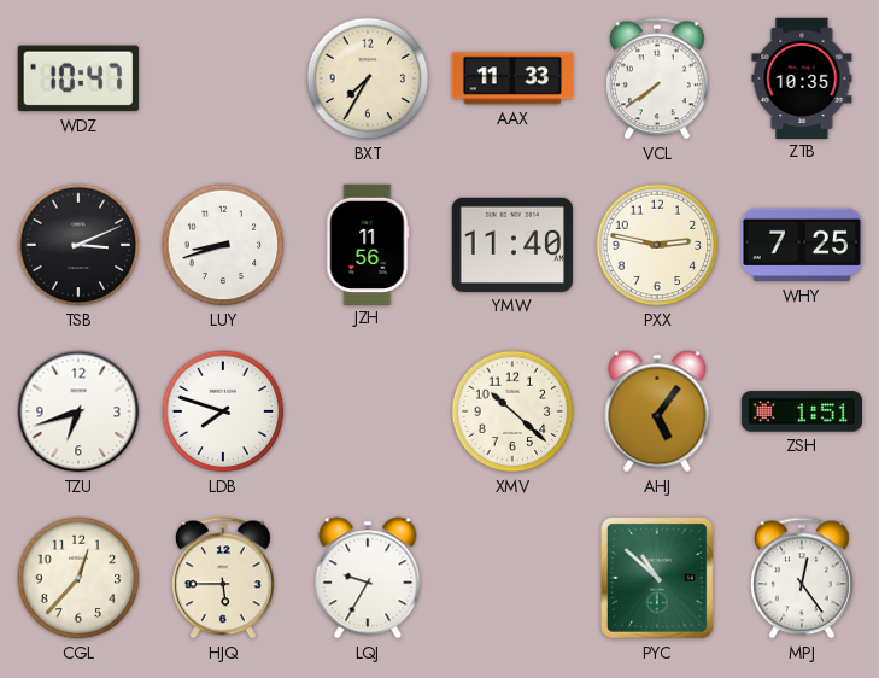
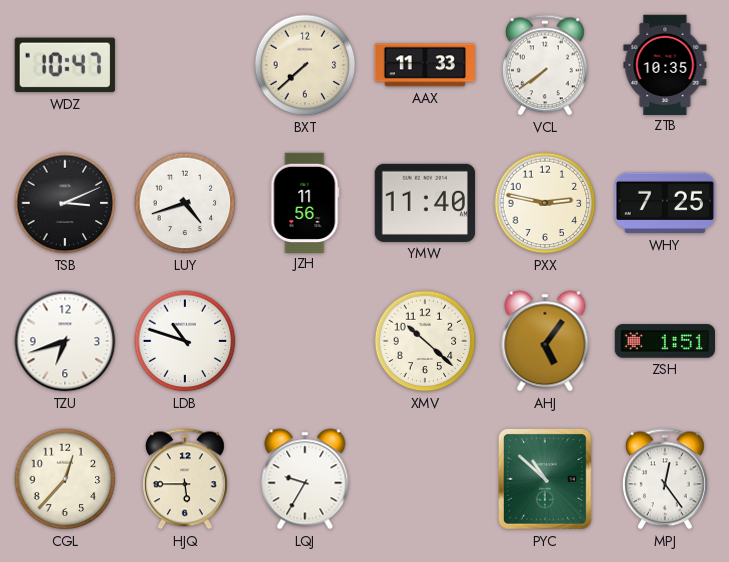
BXT: 7:35 -> 7:38 (305, 65)
LUY: 8:42 -> 4:42 (185, 203)
LDB: 7:48 -> 10:48 (185, 341)
